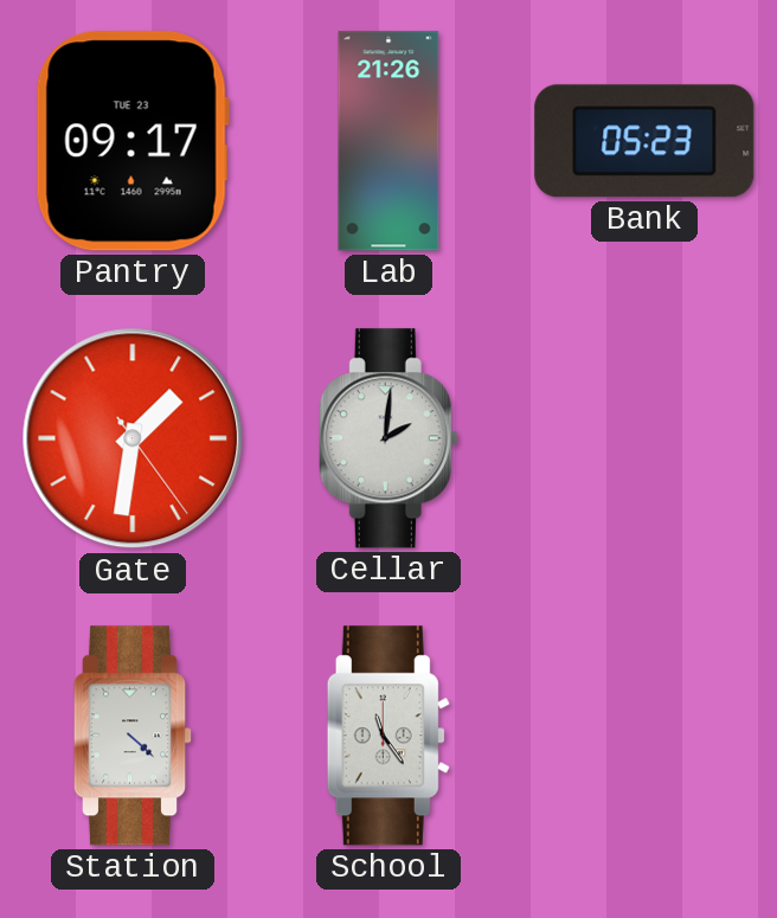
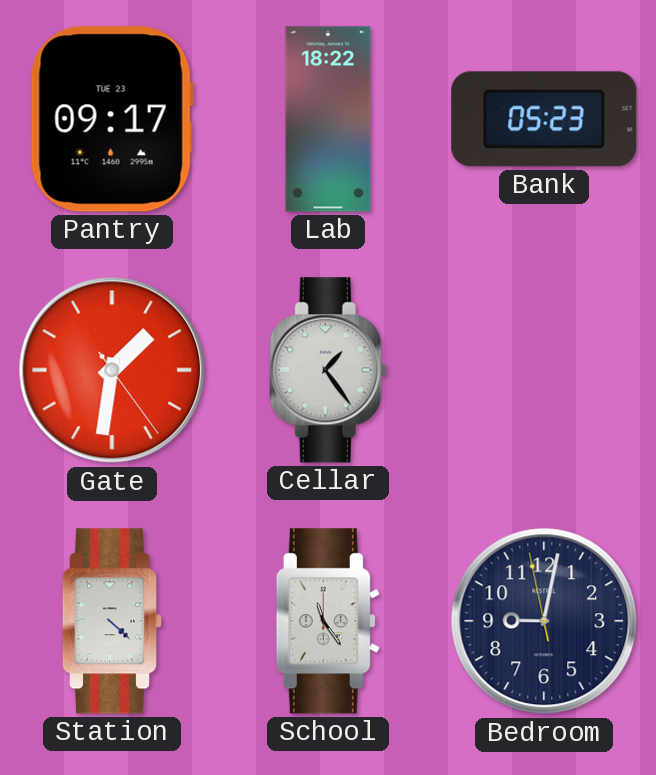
Lab: 21:26 -> 18:22 (328, 119)
Cellar: 2:01 -> 1:24 (328, 370)
Bedroom: none -> 9:01 (544, 621)
